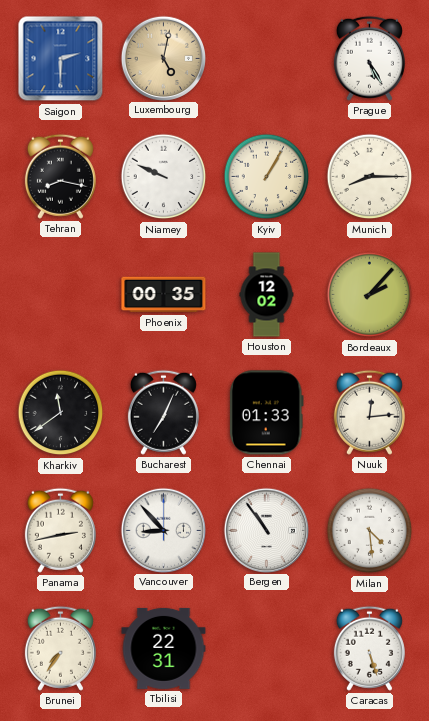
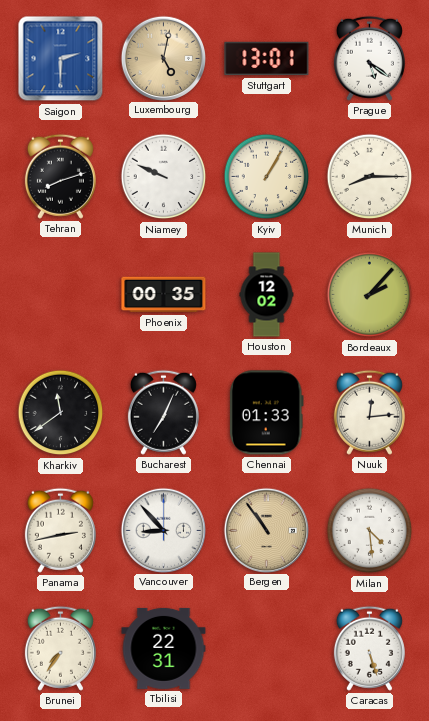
Stuttgart: none -> 13:01 (267, 59)
Prague: 5:25 -> 5:21 (369, 58)
Tehran: 8:17 -> 8:12 (60, 176)
Bergen dial: white -> champagne (266, 530)
